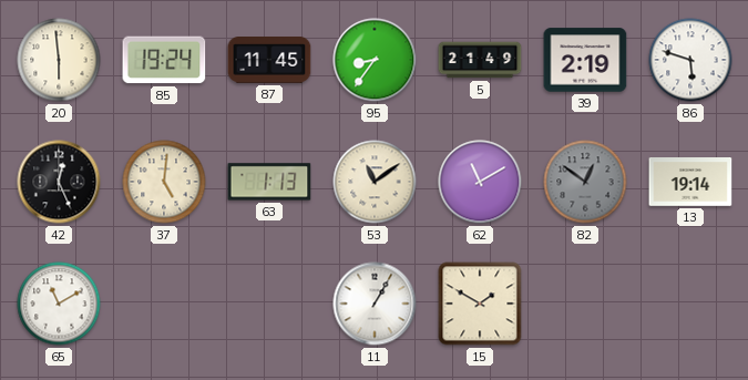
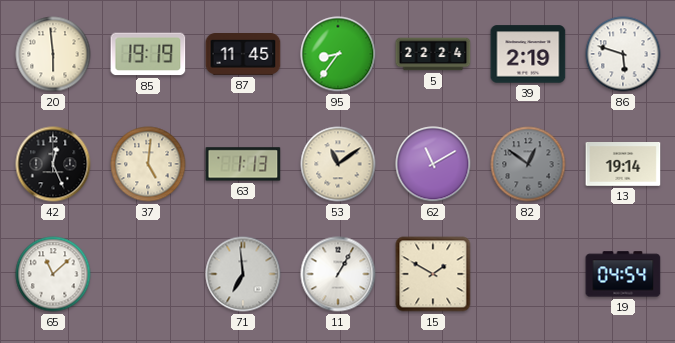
85: 19:24 -> 19:19 (148, 54)
5: 21:49 -> 22:24 (433, 54)
65: 11:10 -> 11:08 (53, 274)
71: none -> 6:59 (243, 274)
19: none -> 04:54 (623, 274)
